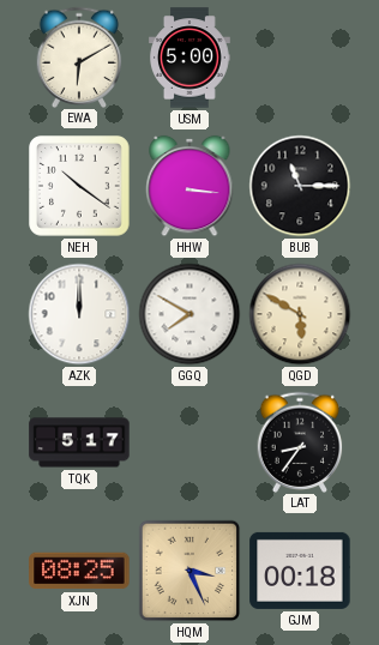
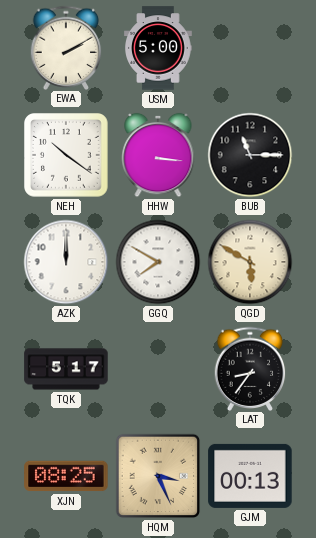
EWA: 6:10 -> 2:10 (66, 47)
GJM: 00:18 -> 00:13 (250, 476)
